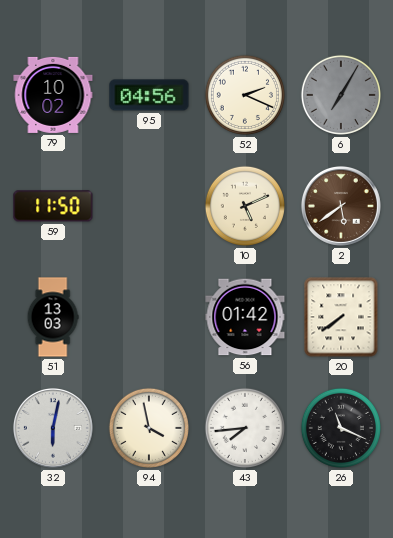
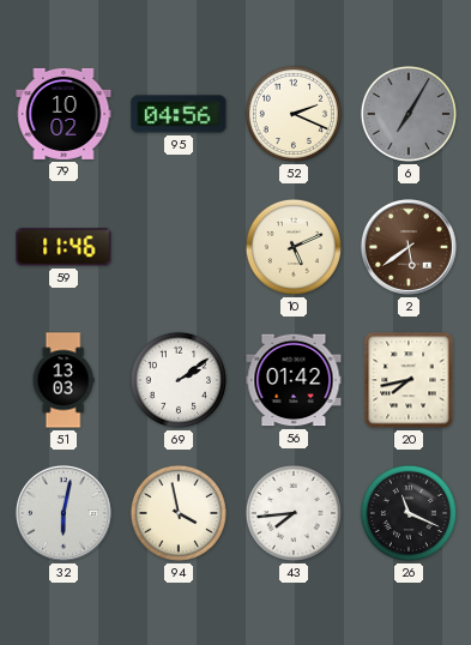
59: 11:50 -> 11:46 (64, 247)
69: none -> 2:09 (179, 380)
20: 7:39 -> 7:43 (409, 380)
